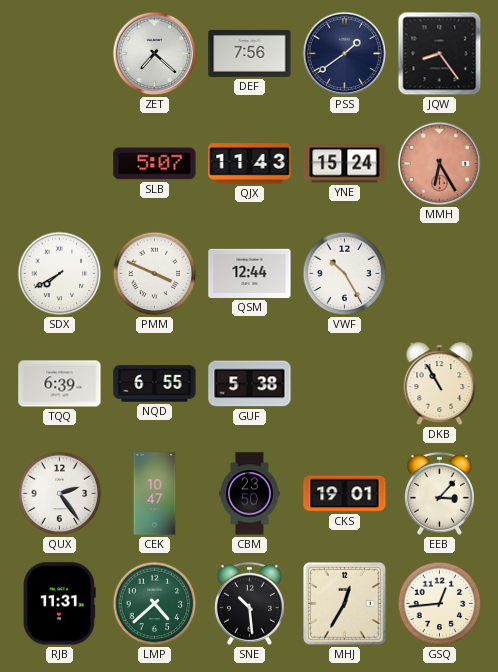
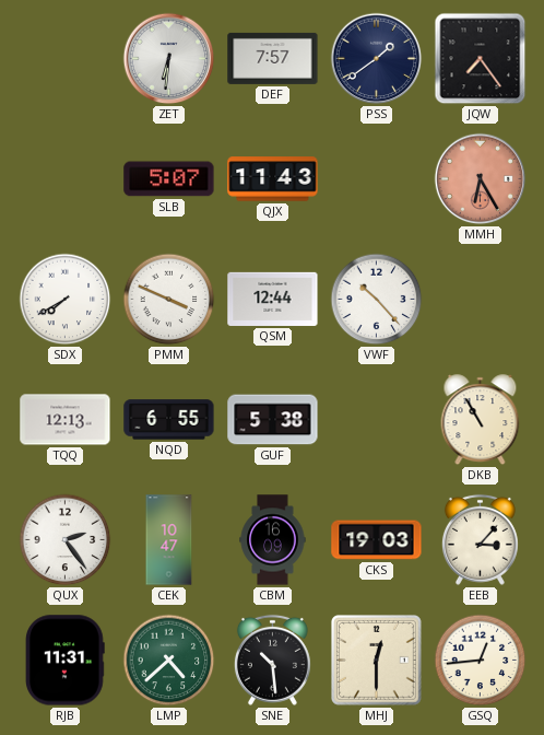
ZET: 7:22 -> 6:31 (169, 59)
DEF: 7:56 -> 7:57 (273, 58)
JQW: 8:24 -> 7:24 (481, 59)
YNE: 15:24 -> none (345, 164)
VWF: 10:25 -> 10:23 (377, 300)
TQQ: 6:39 -> 12:13 (66, 420)
CBM: 23:50 -> 16:09 (273, 540)
CKS: 19:01 -> 19:03 (377, 540)
MHJ: 12:35 -> 12:30 (377, 661)
